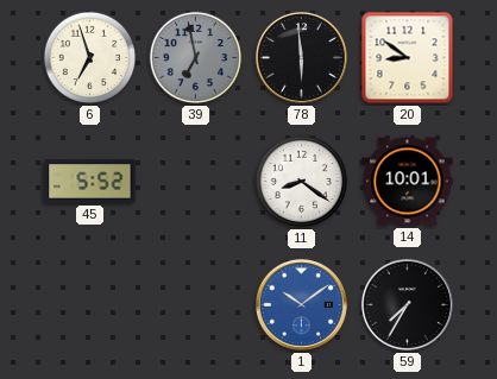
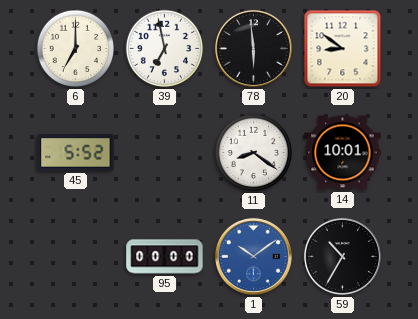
6: 6:57 -> 7:00 (76, 49)
39 dial: grey -> white (165, 49)
95: none -> 00:00 (165, 257)
59: 7:35 -> 10:35 (342, 256)
